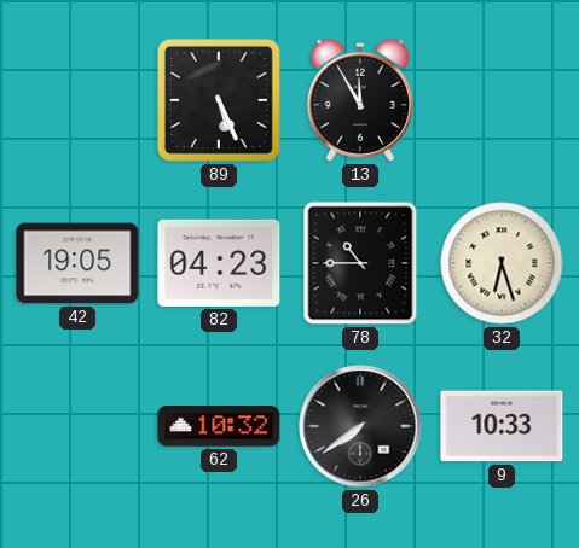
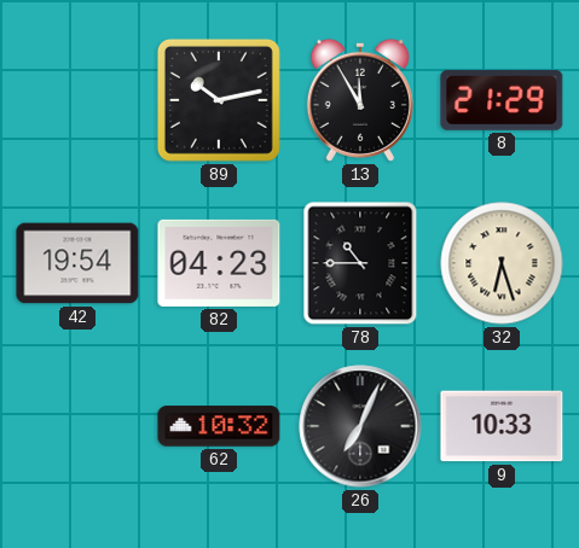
89: 5:26 -> 10:13 (219, 100)
8: none -> 21:29 (502, 100)
42: 19:05 -> 19:54 (77, 263)
26: 7:39 -> 7:04 (360, 426)
